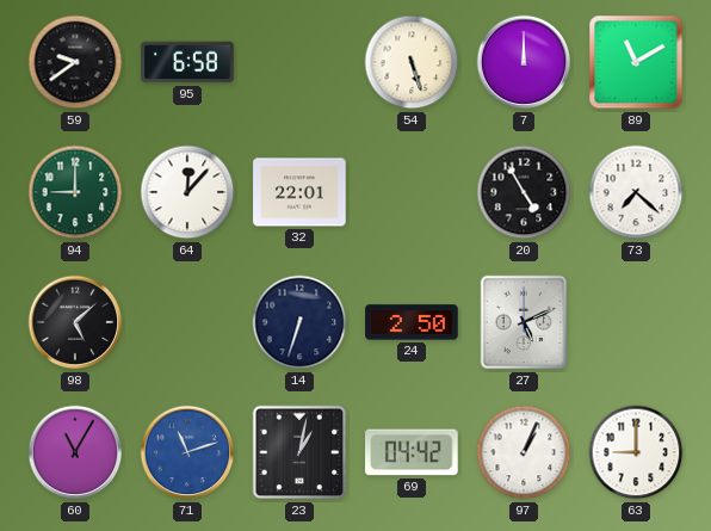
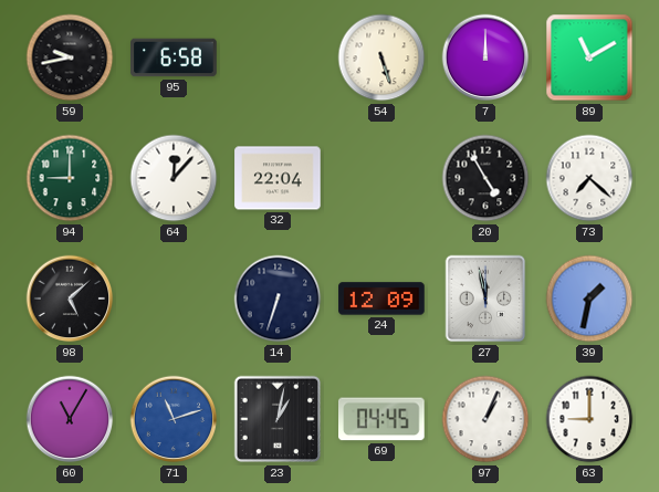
59: 9:39 -> 9:43 (70, 57)
32: 22:01 -> 22:04 (278, 178)
24: 2:50 -> 12:09 (381, 299)
27: 5:11 -> 11:58 (485, 299)
39: none -> 1:32 (589, 299)
69: 04:42 -> 04:45 (381, 419)
